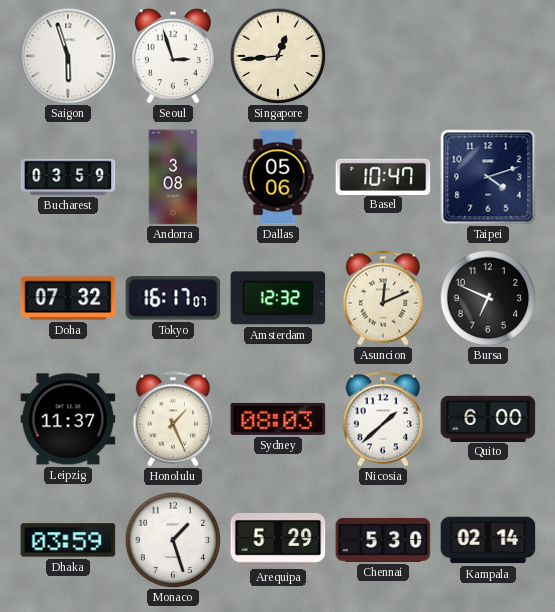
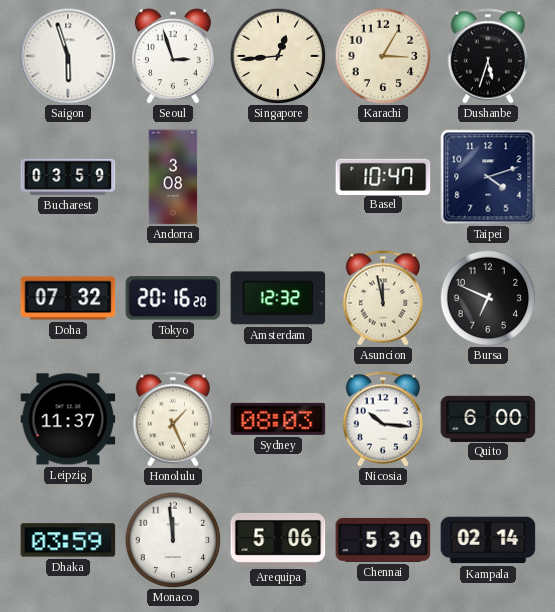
Karachi: none -> 3:05 (383, 56)
Dushanbe: none -> 5:33 (487, 56)
Dallas: 05:06 -> none (278, 177)
Tokyo: 16:17 -> 20:16 (173, 298)
Asuncion: 12:11 -> 11:58 (382, 298)
Nicosia: 1:38 -> 10:16 (382, 419)
Monaco: 1:27 -> 11:59 (173, 540)
Arequipa: 5:29 -> 5:06 (278, 540)
